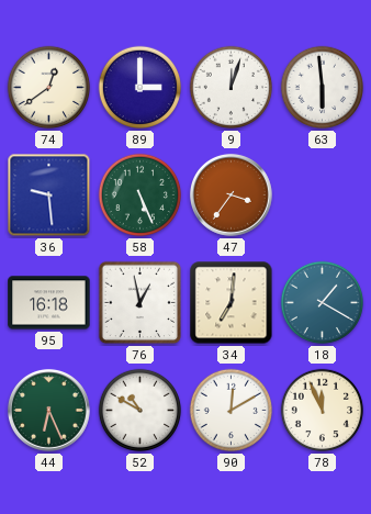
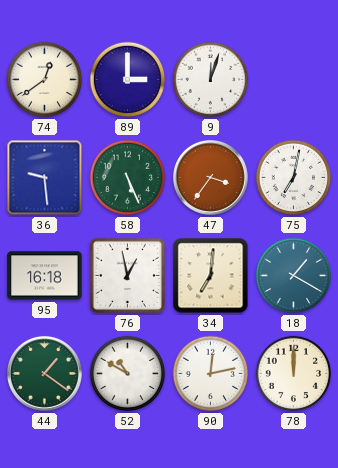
63: 5:59 -> none (323, 88)
75: none -> 7:02 (294, 178)
44: 6:26 -> 1:21 (44, 373)
90: 12:10 -> 12:13 (211, 374)
78: 11:56 -> 12:00 (294, 374)
